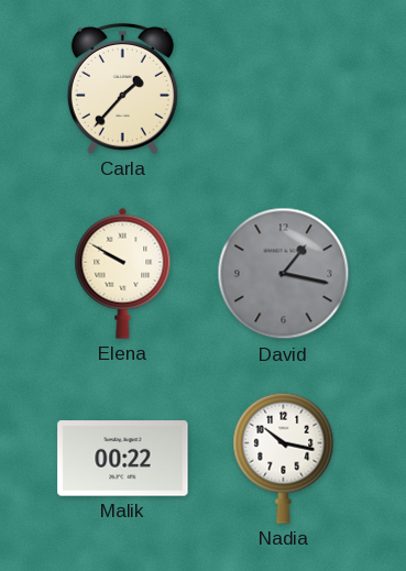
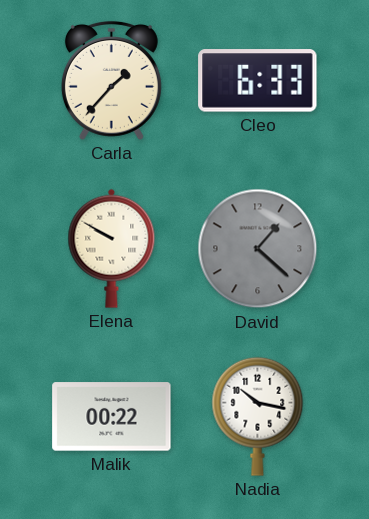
Cleo: none -> 6:33 (258, 81)
David: 1:17 -> 1:22 (258, 249)
